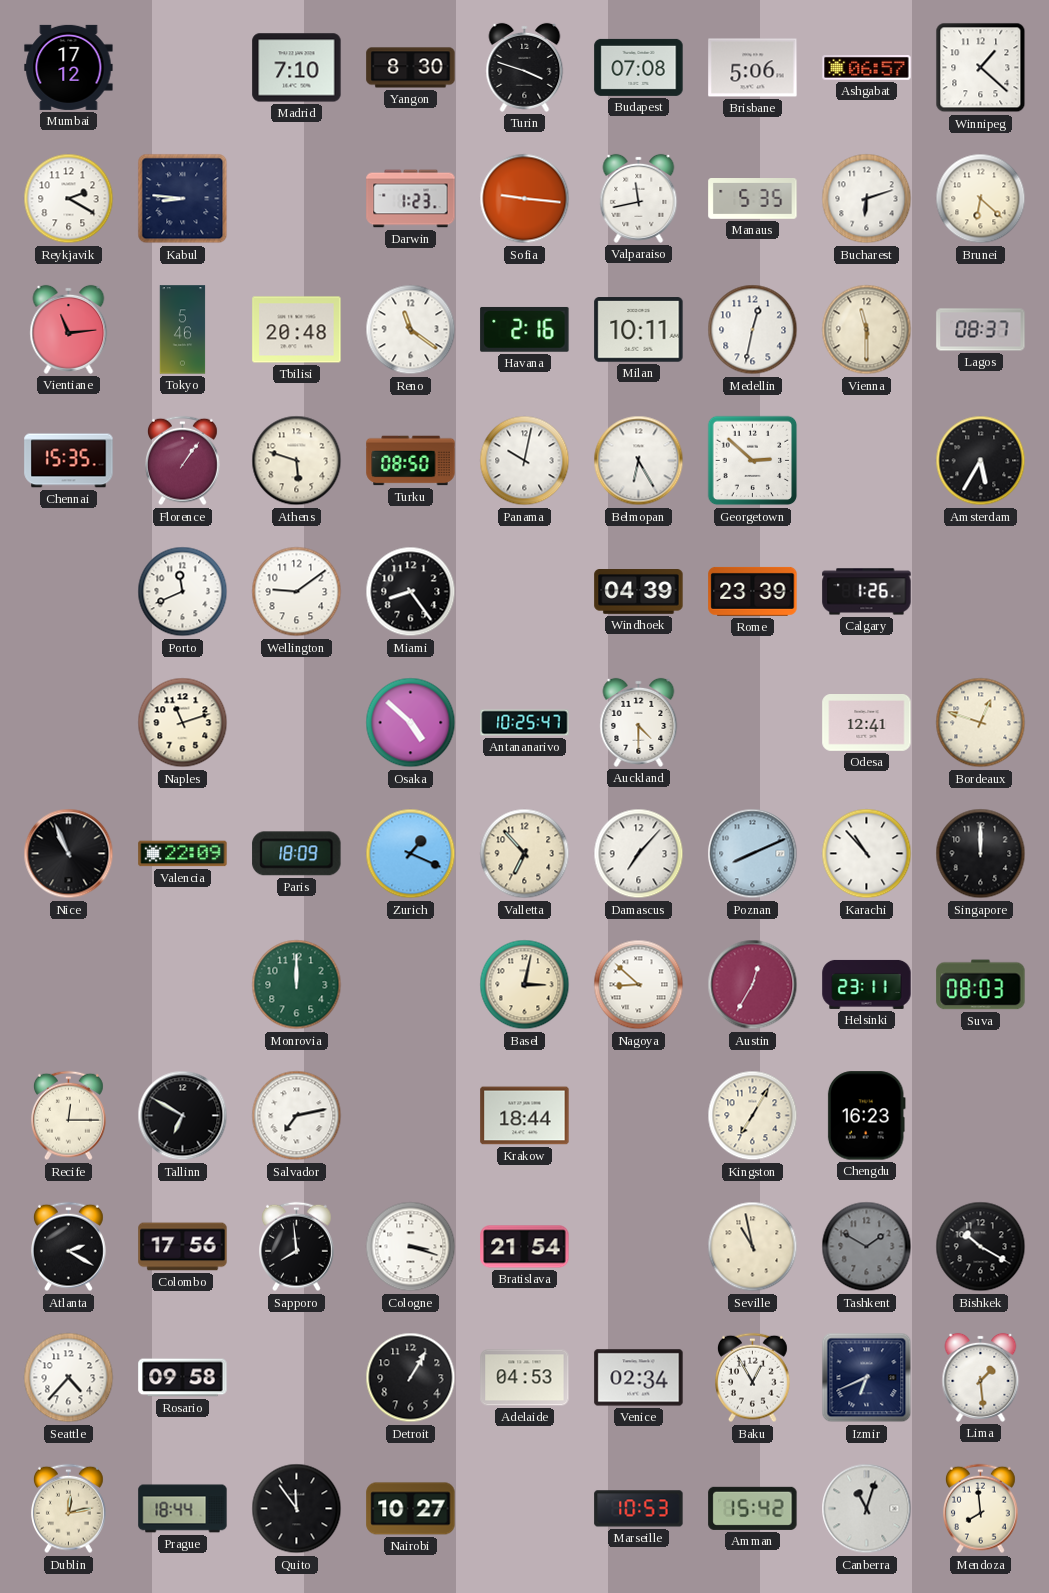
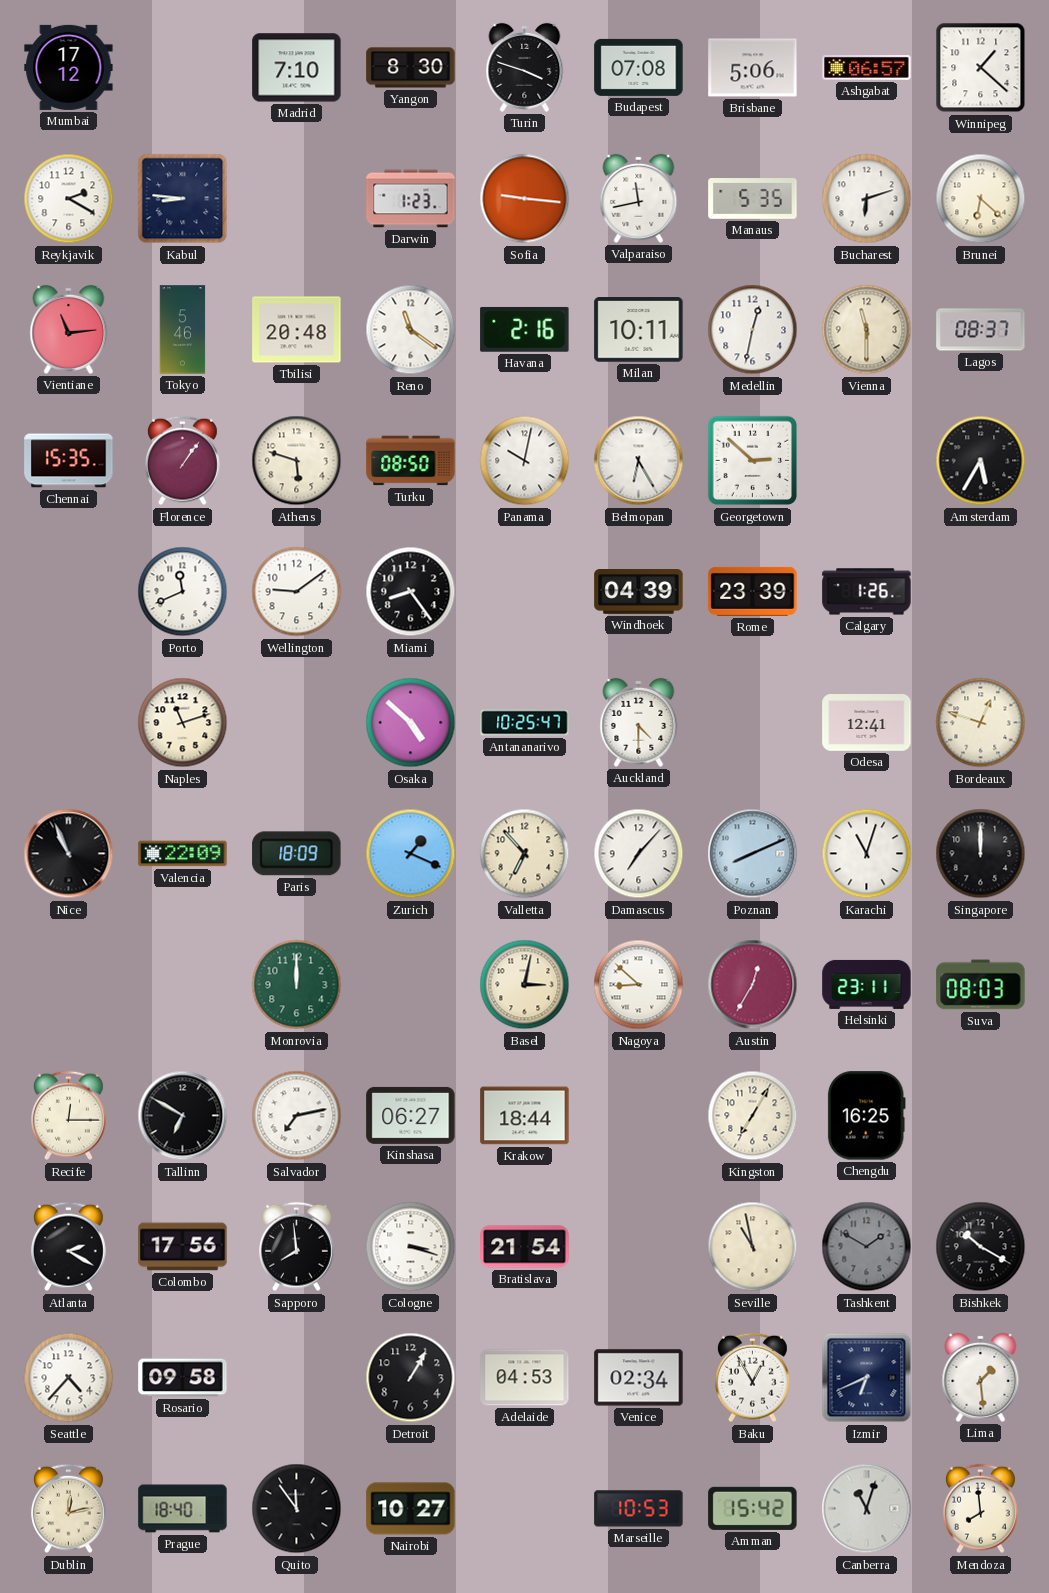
Karachi: 10:53 -> 11:03 (867, 854)
Kinshasa: none -> 06:27 (411, 1115)
Chengdu: 16:23 -> 16:25 (866, 1116)
Prague: 18:44 -> 18:40 (183, 1509)
